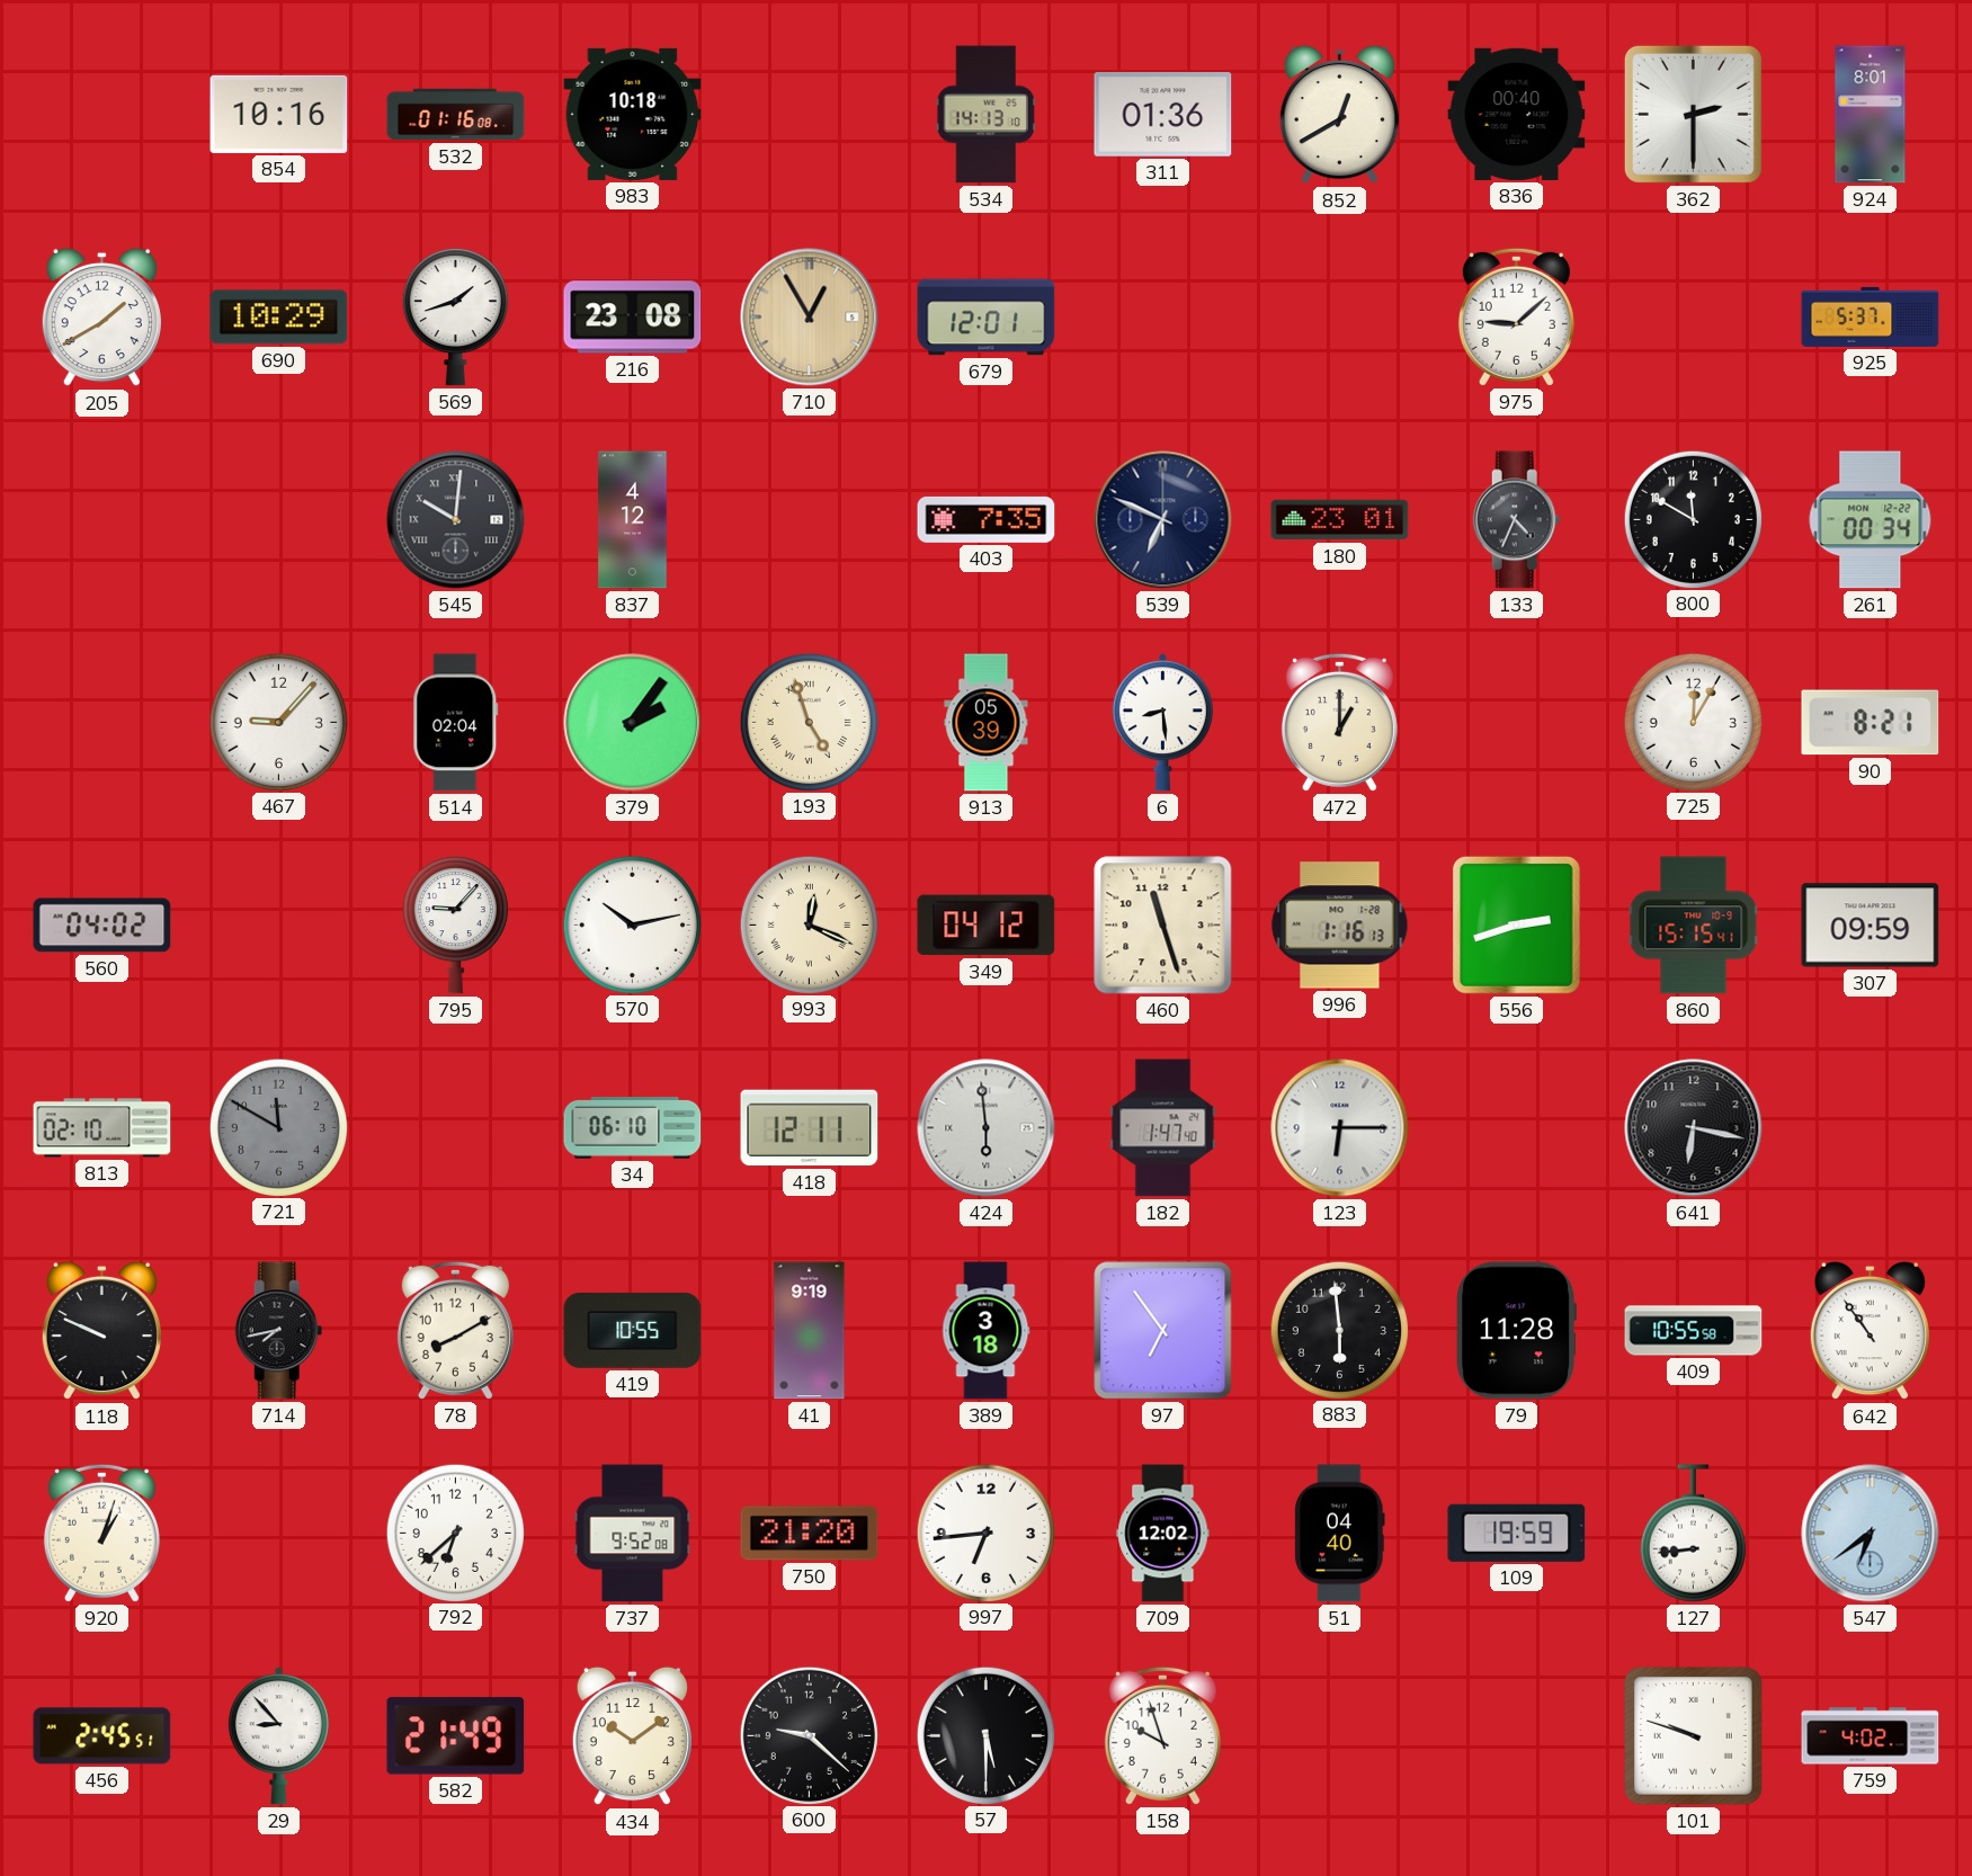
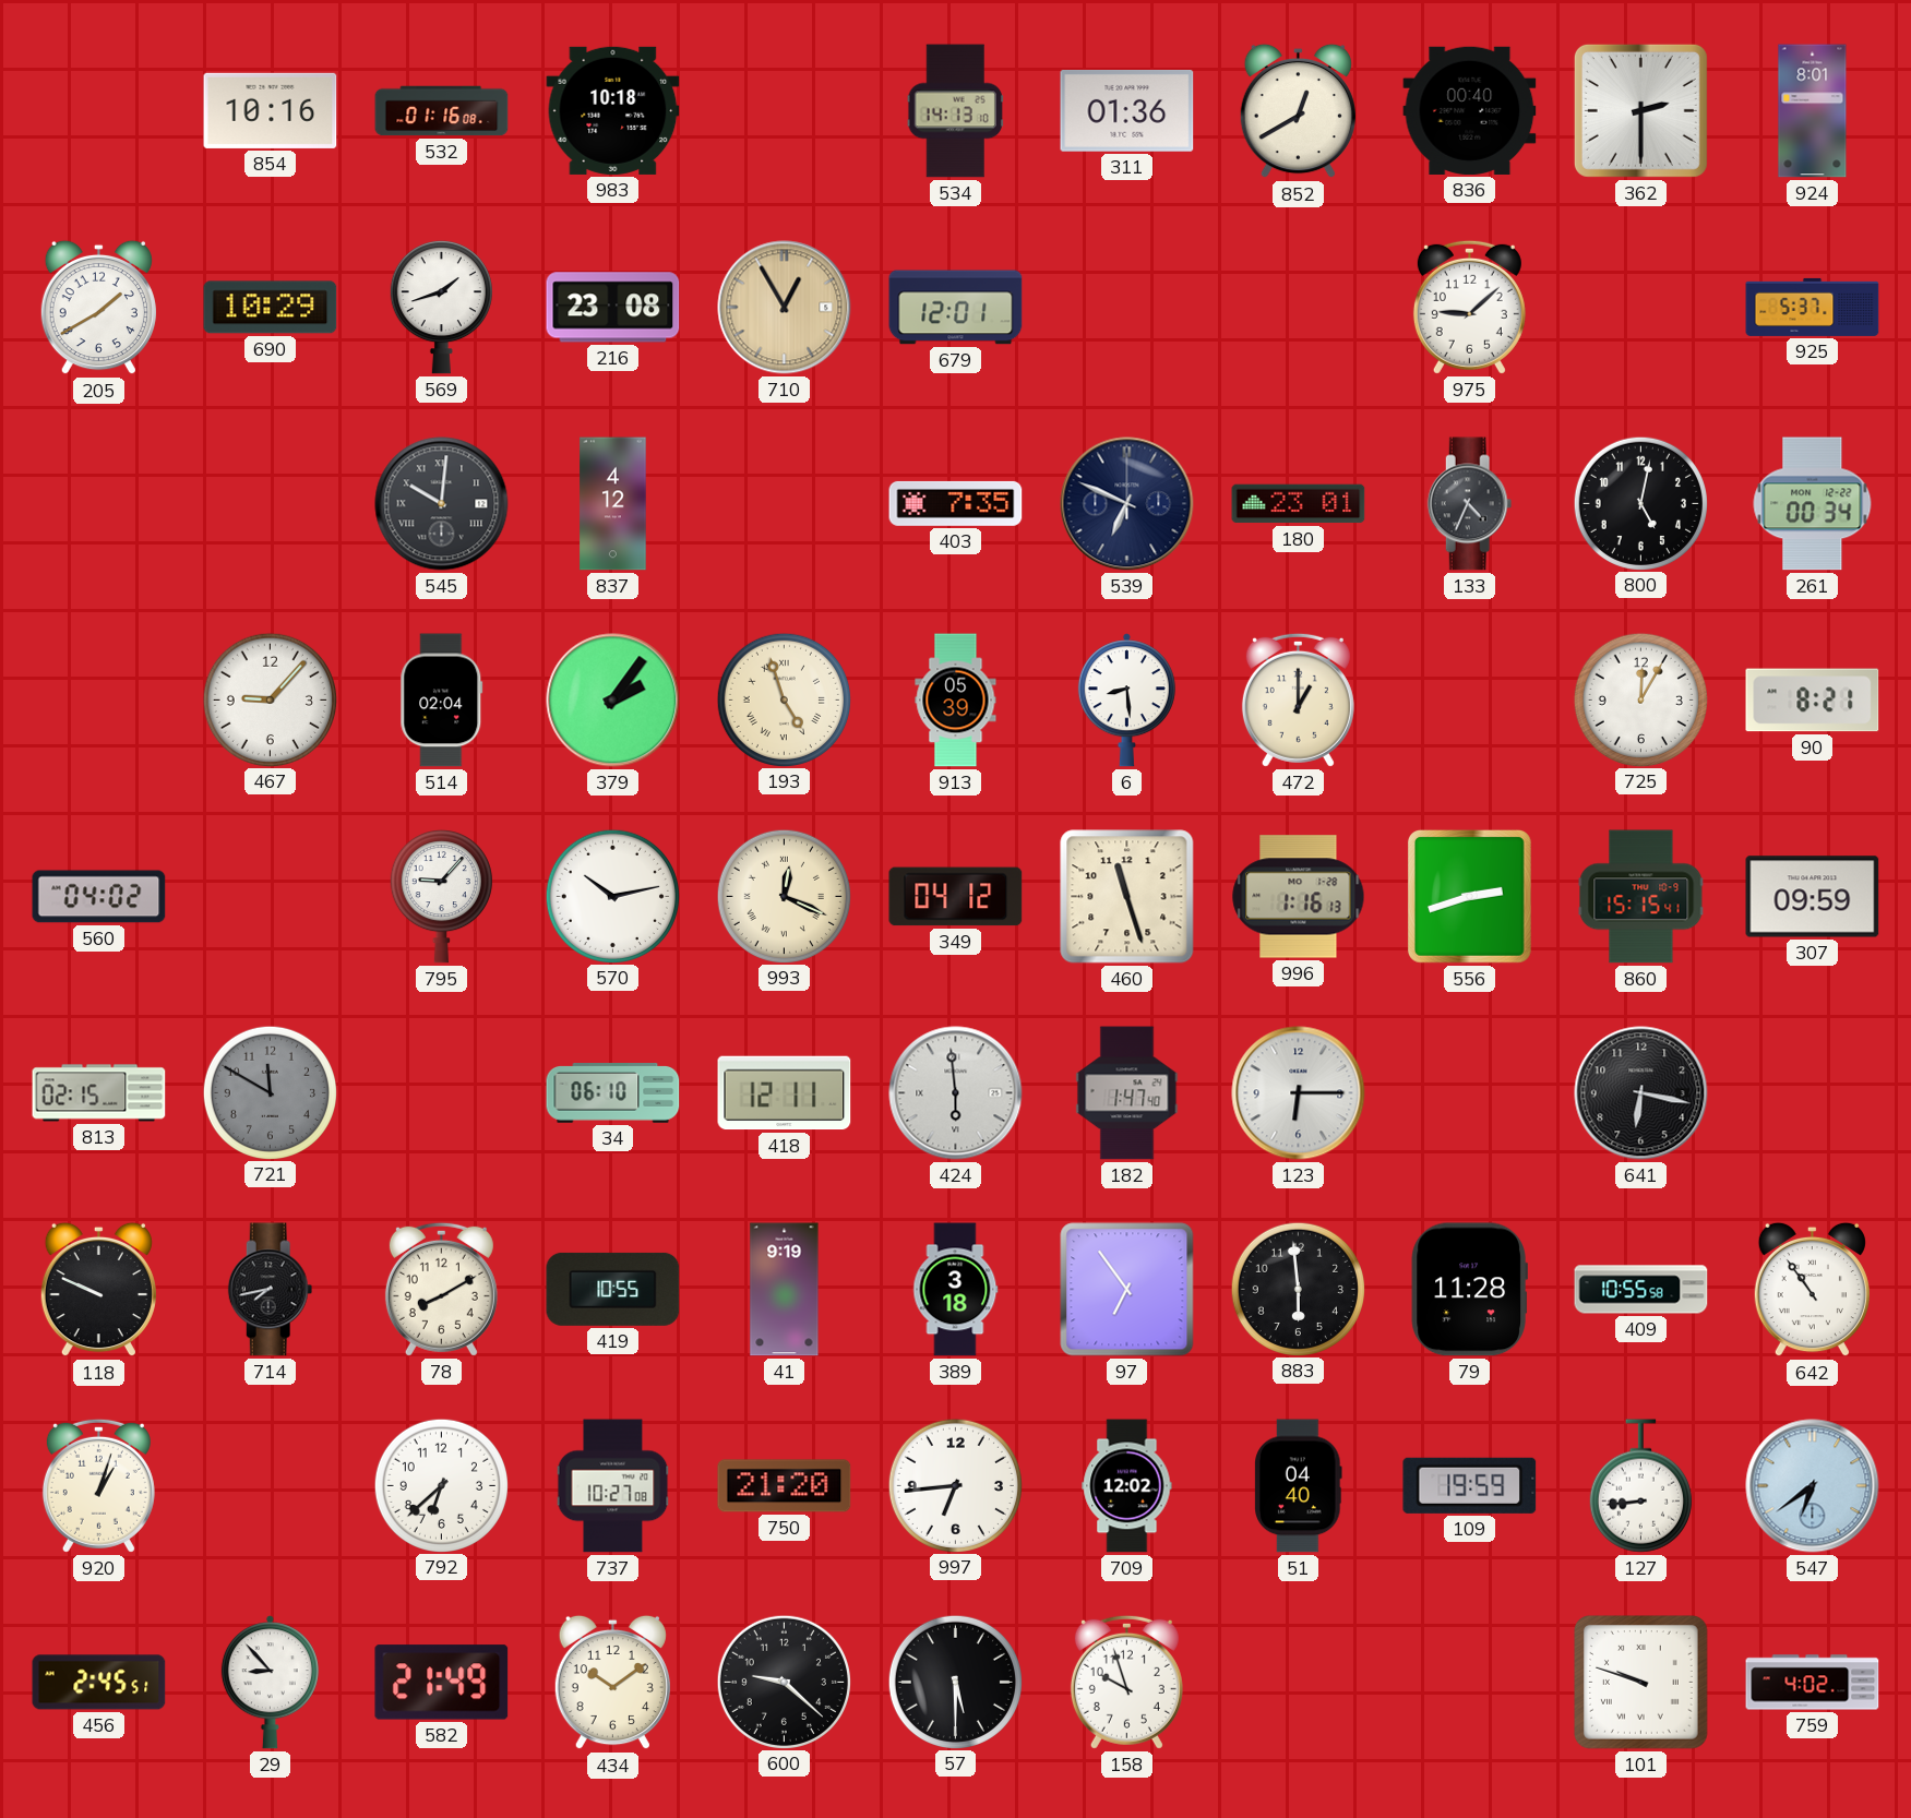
800: 11:50 -> 5:02 (1640, 503)
813: 02:10 -> 02:15 (99, 1093)
737: 9:52 -> 10:27 (613, 1486)
